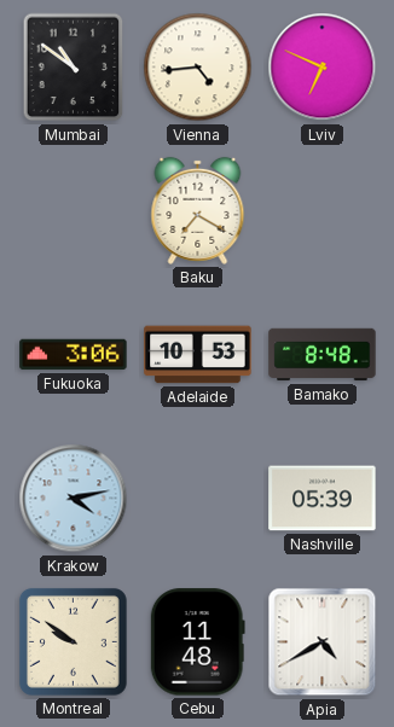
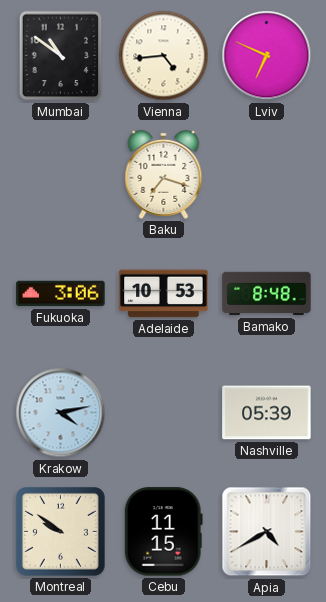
Baku: 7:20 -> 7:18 (164, 174)
Cebu: 11:48 -> 11:15 (163, 532)
